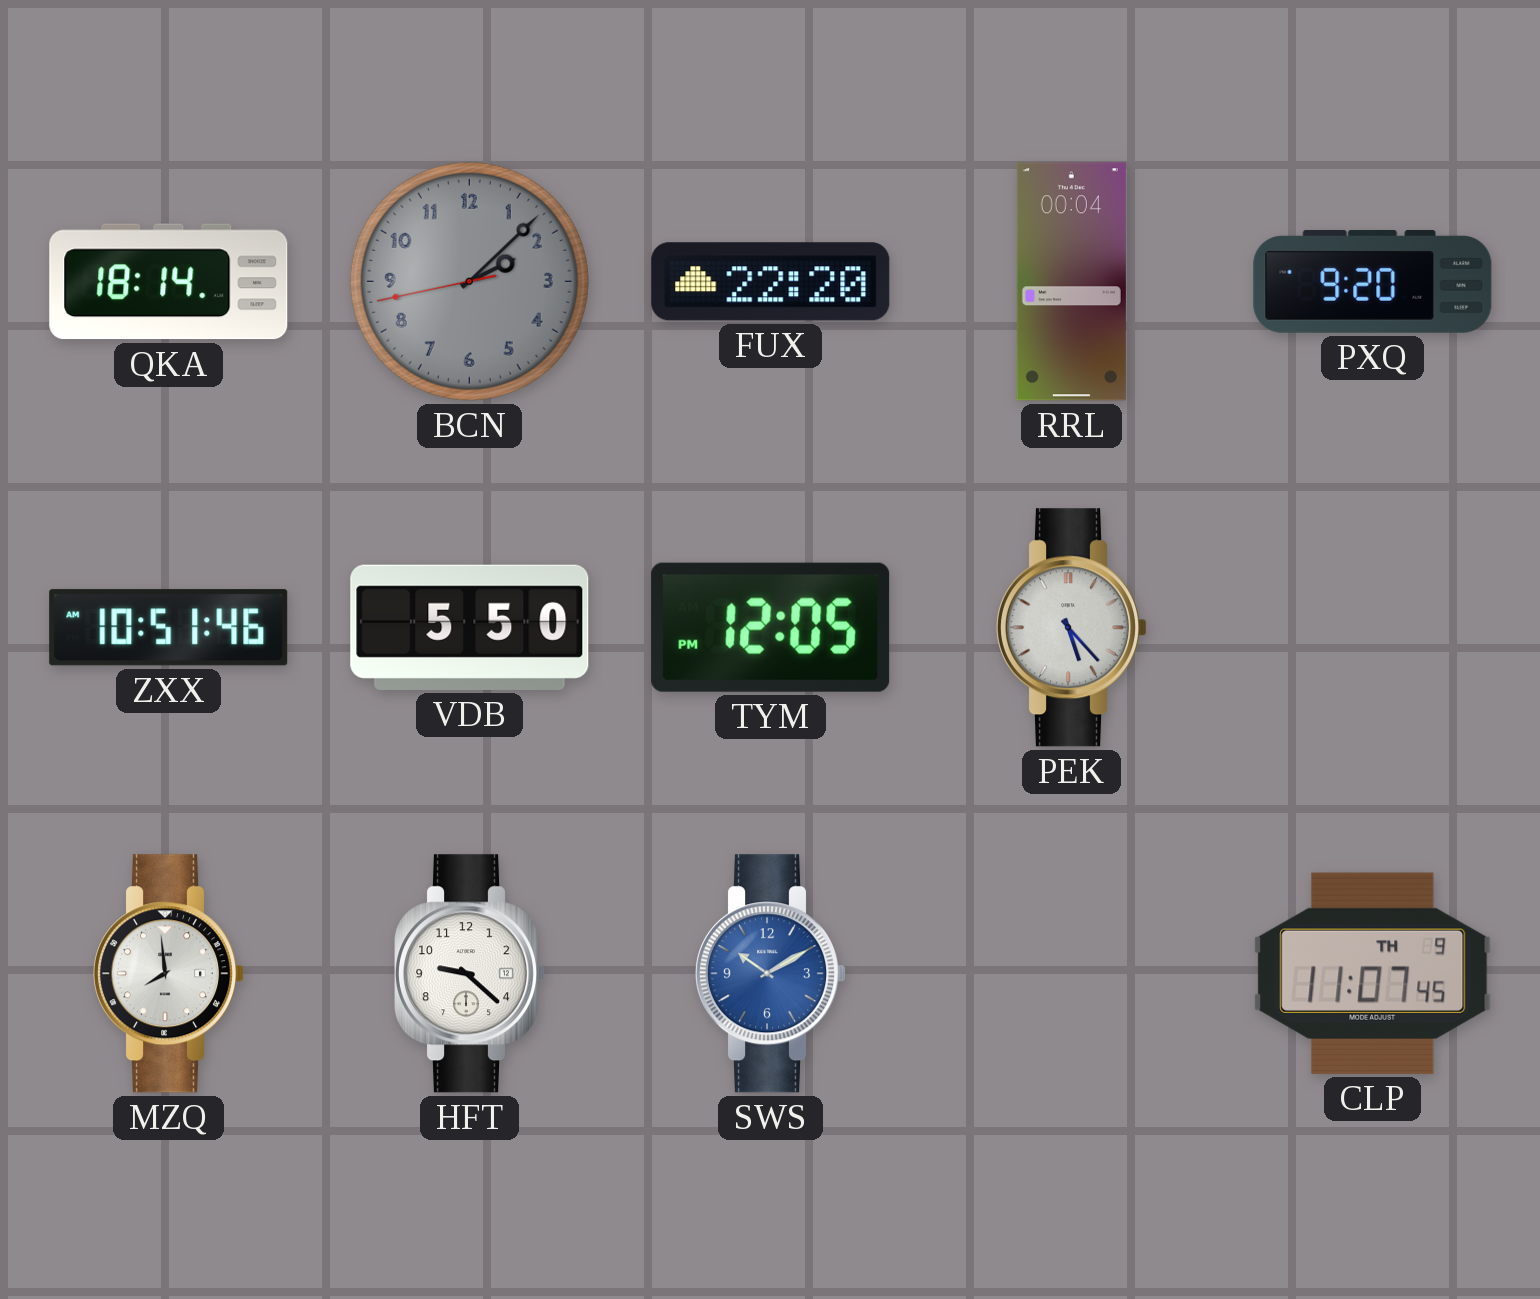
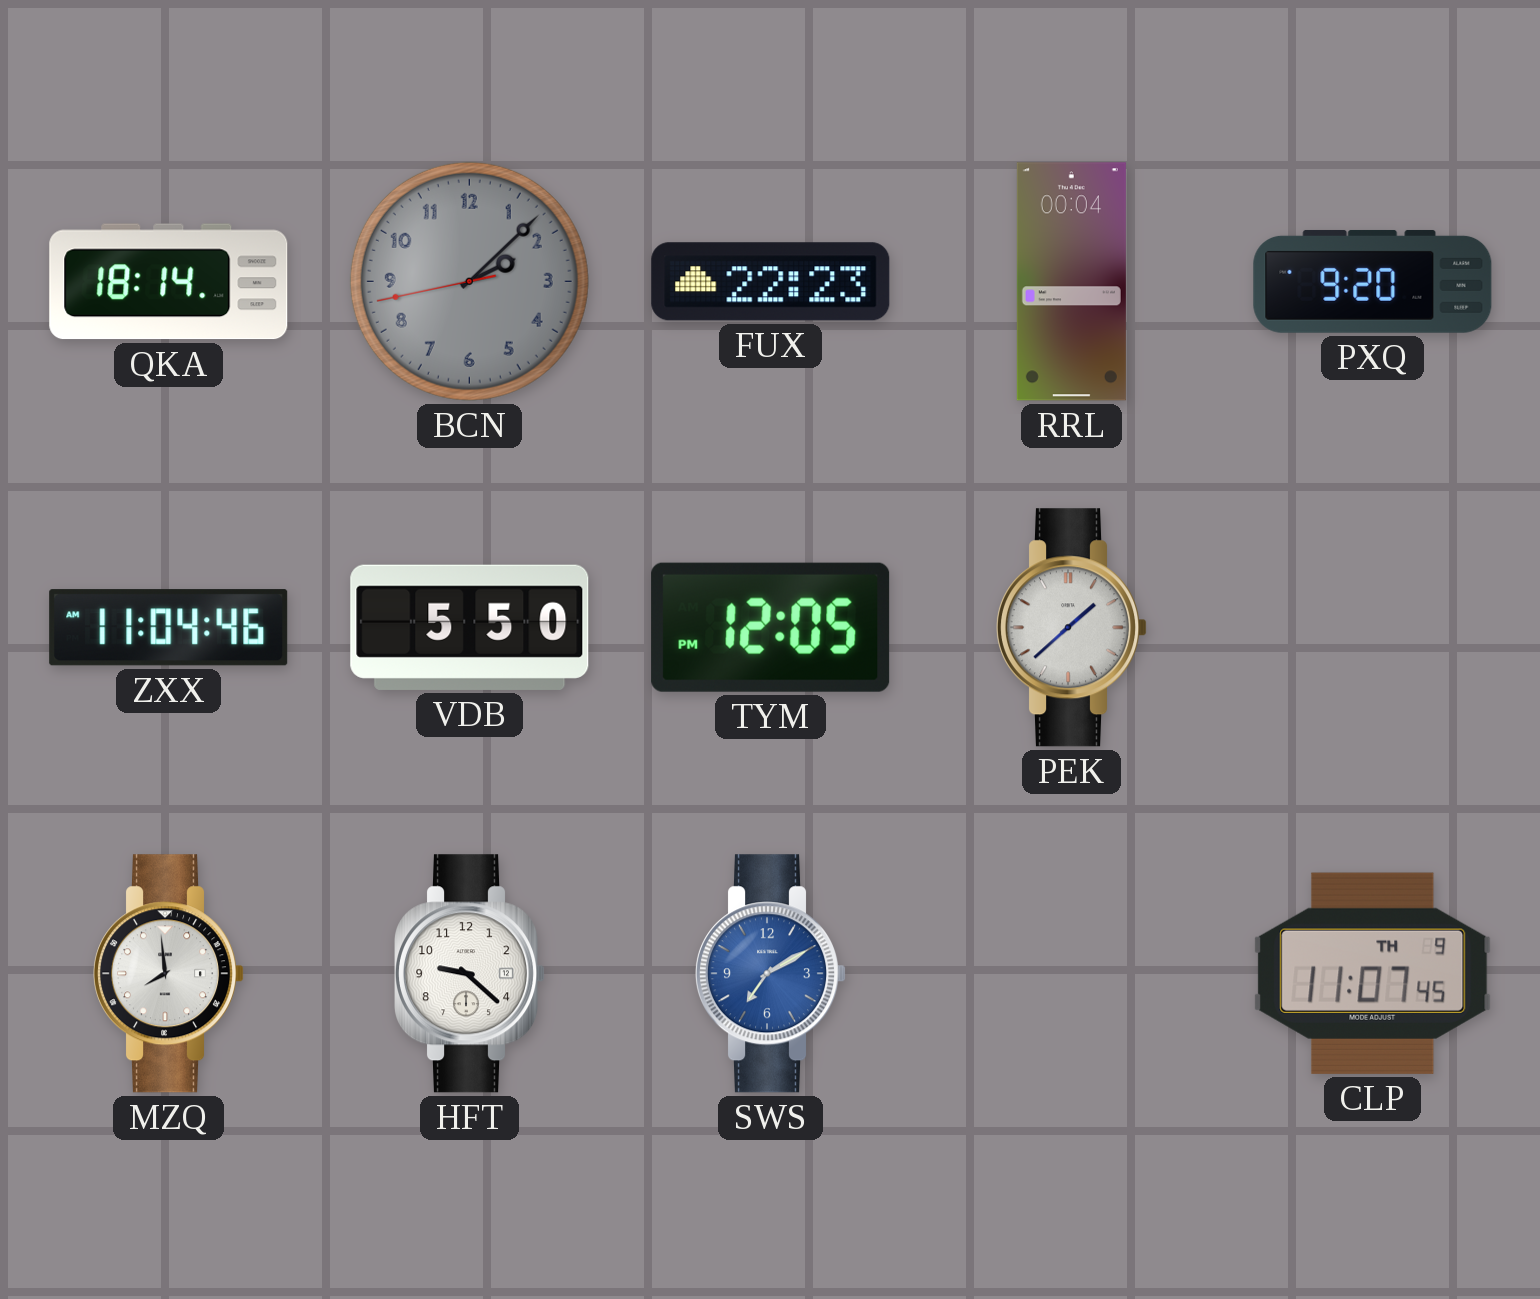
FUX: 22:20 -> 22:23 (771, 282)
ZXX: 10:51 -> 11:04 (169, 628)
PEK: 5:23 -> 1:38 (1073, 628)
SWS: 10:10 -> 7:10 (772, 974)
